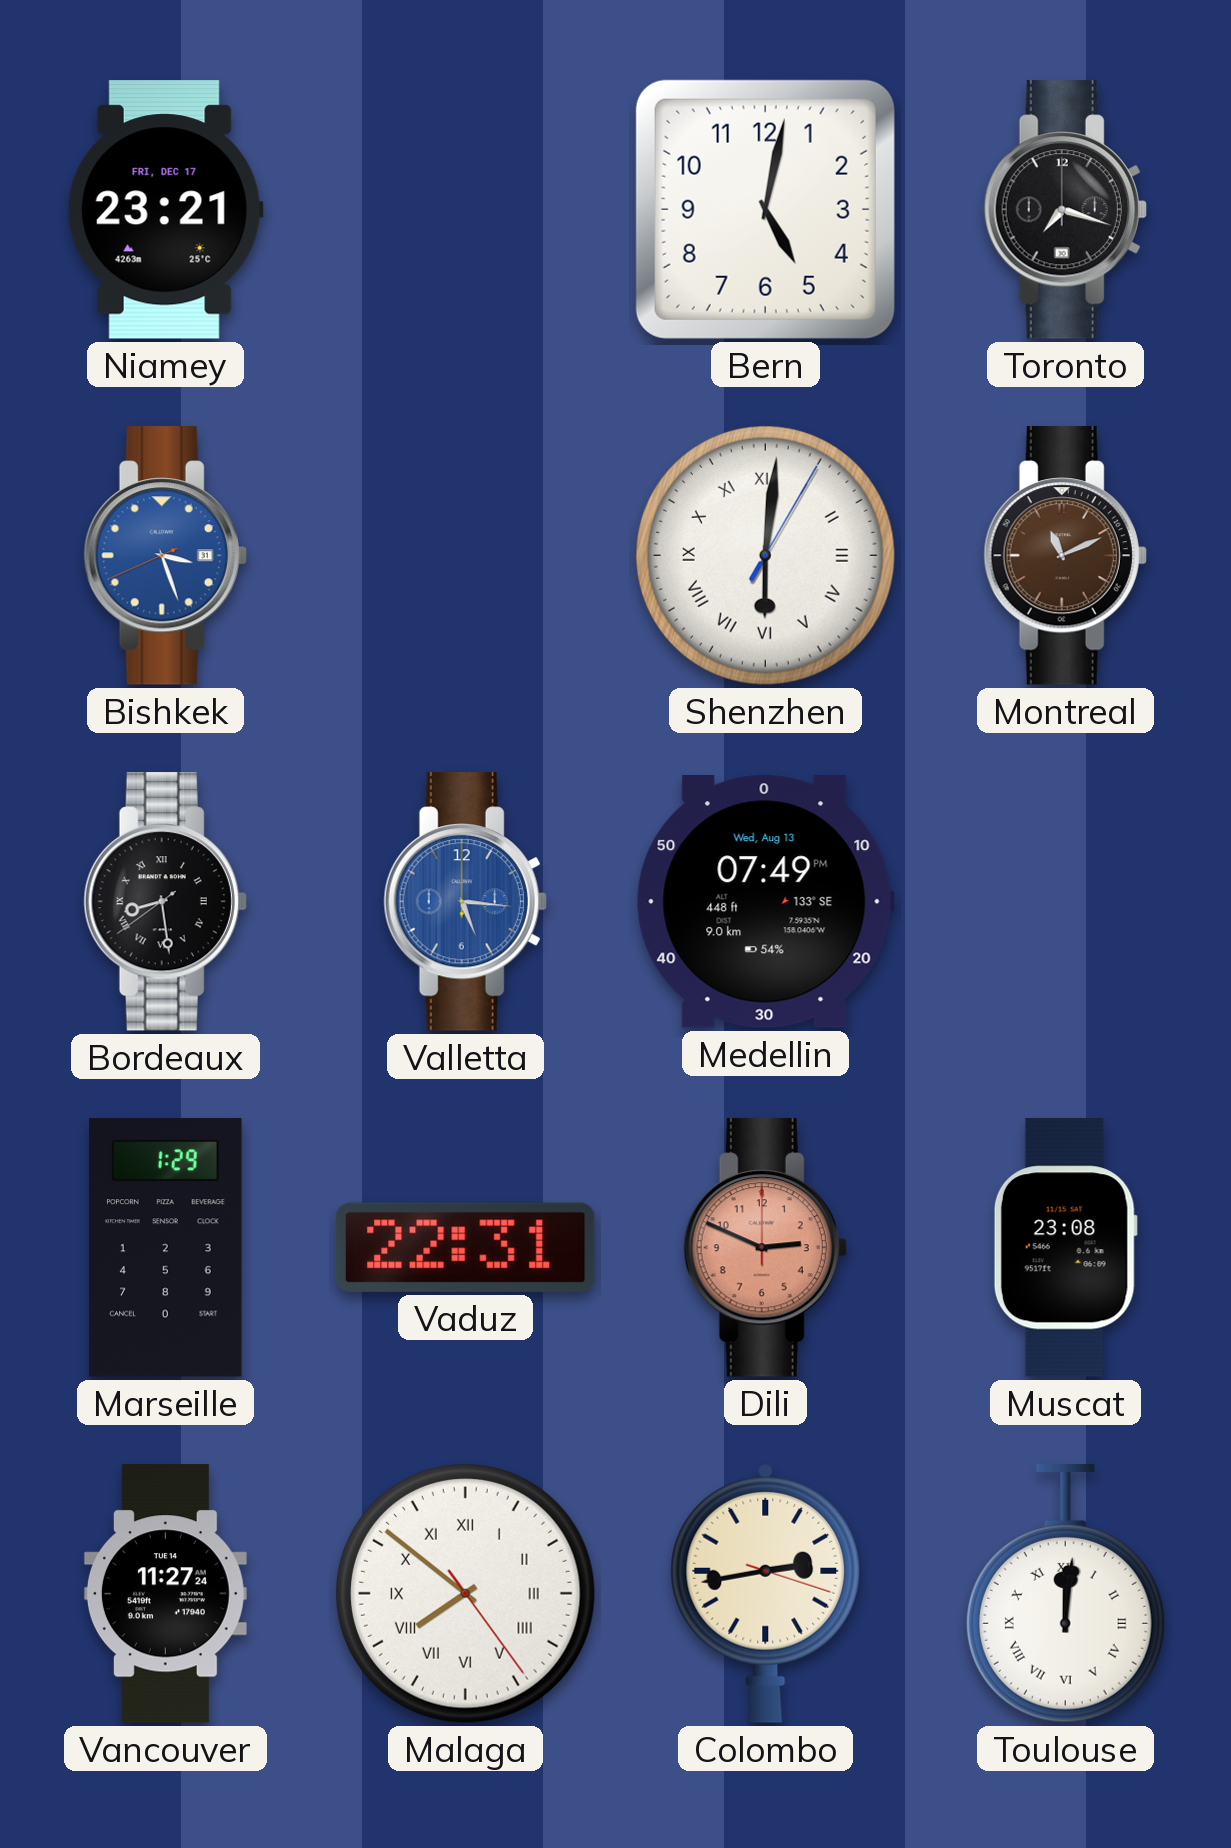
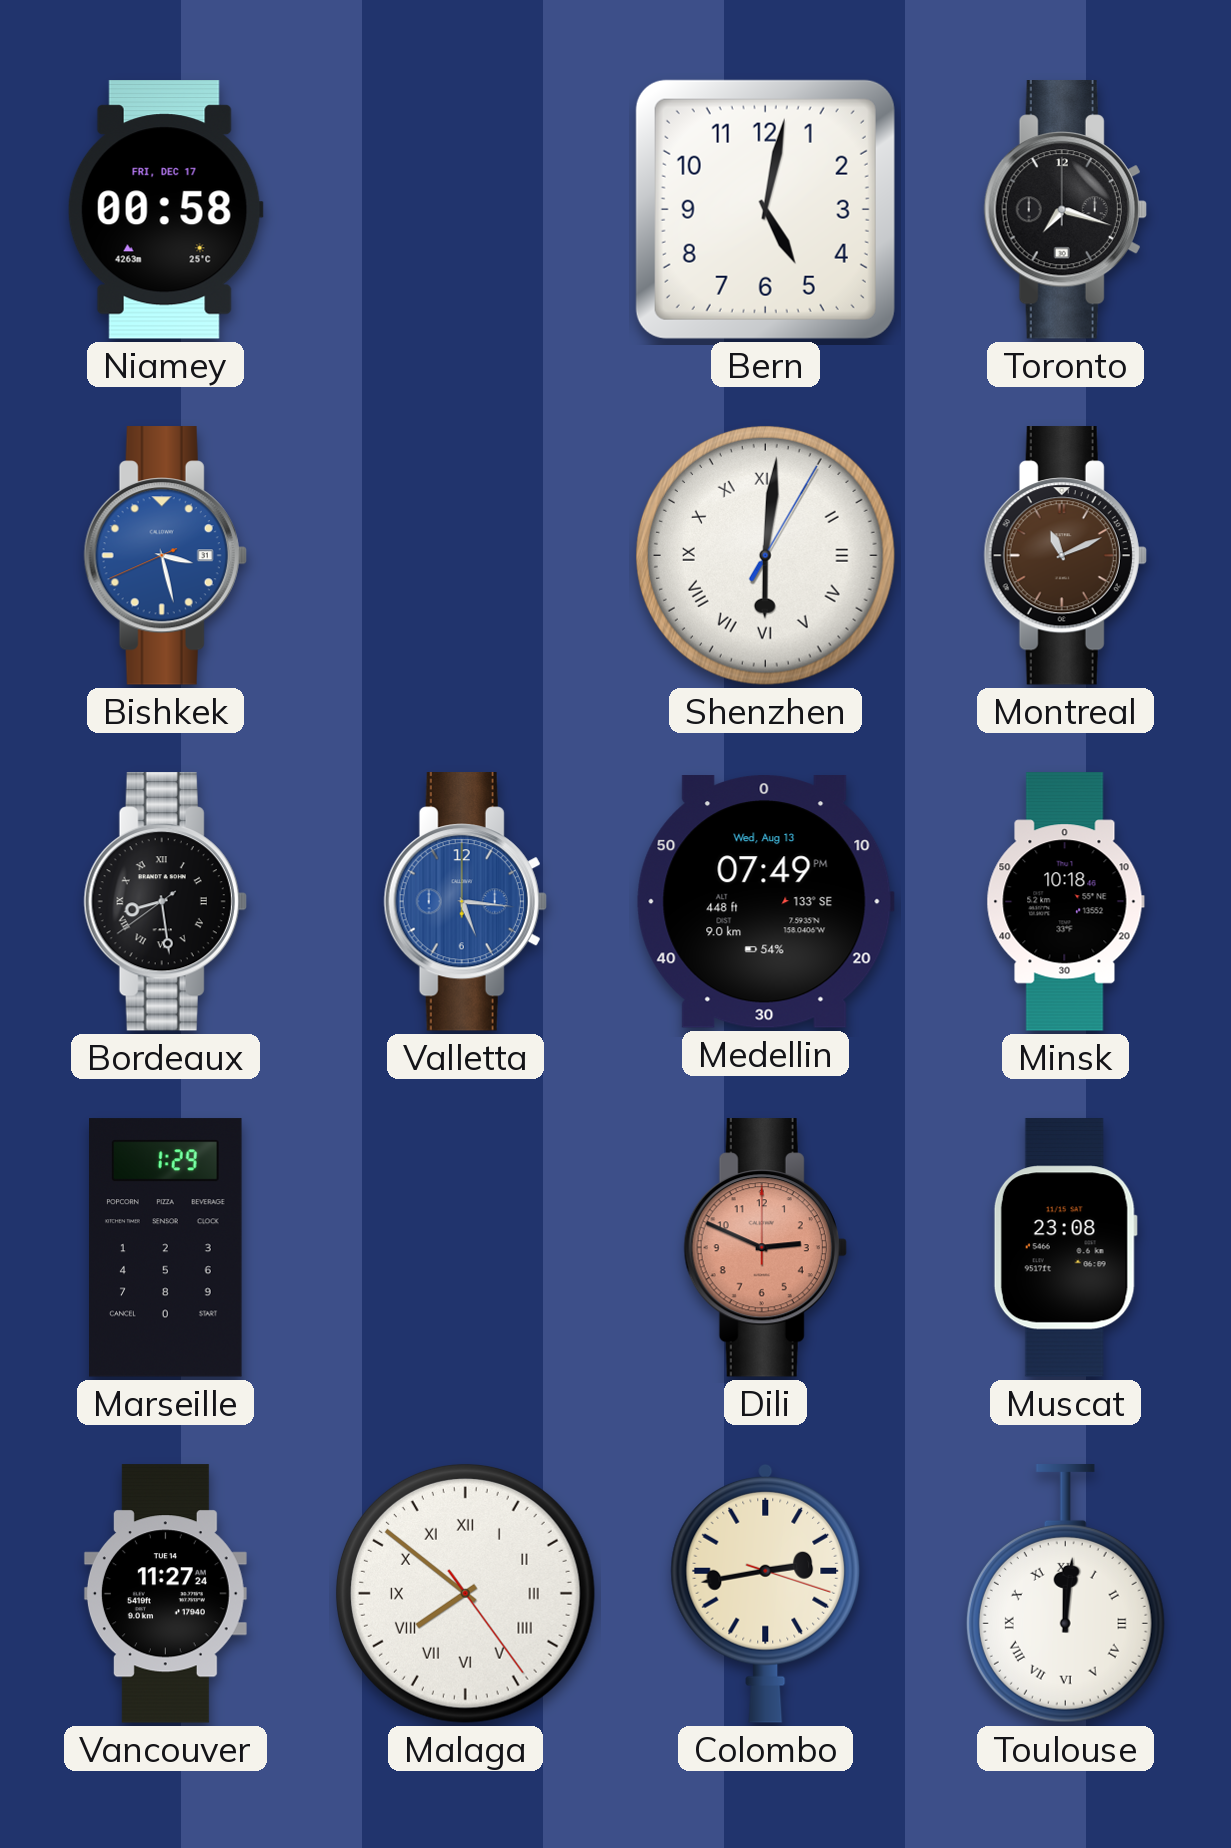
Niamey: 23:21 -> 00:58 (165, 210)
Bishkek: 3:26 -> 3:27 (165, 556)
Minsk: none -> 10:18 (1065, 902)
Vaduz: 22:31 -> none (465, 1247)
